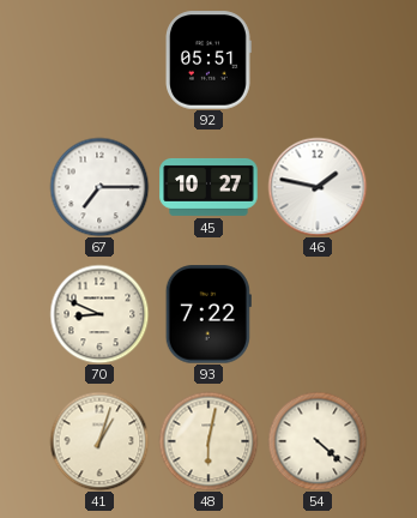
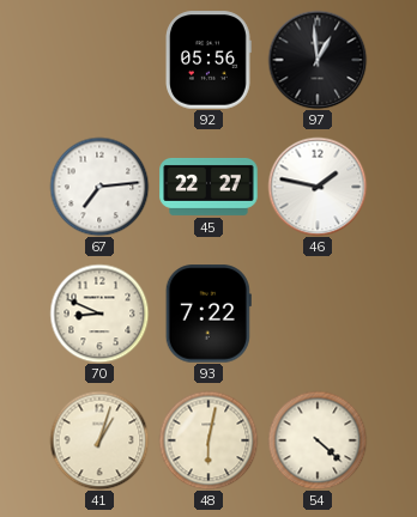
92: 05:51 -> 05:56 (208, 60)
97: none -> 12:59 (318, 60)
67: 7:15 -> 7:14 (99, 187)
45: 10:27 -> 22:27 (208, 187)
